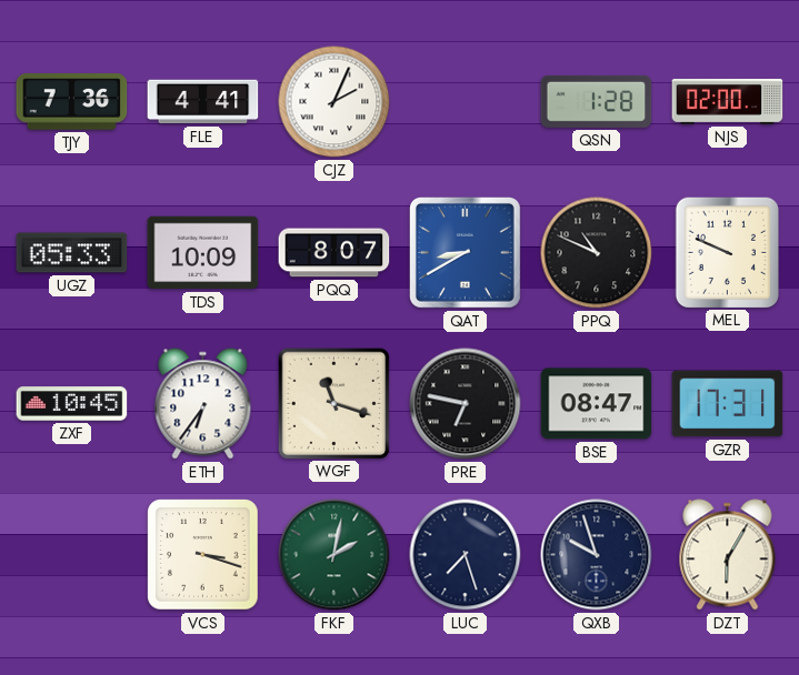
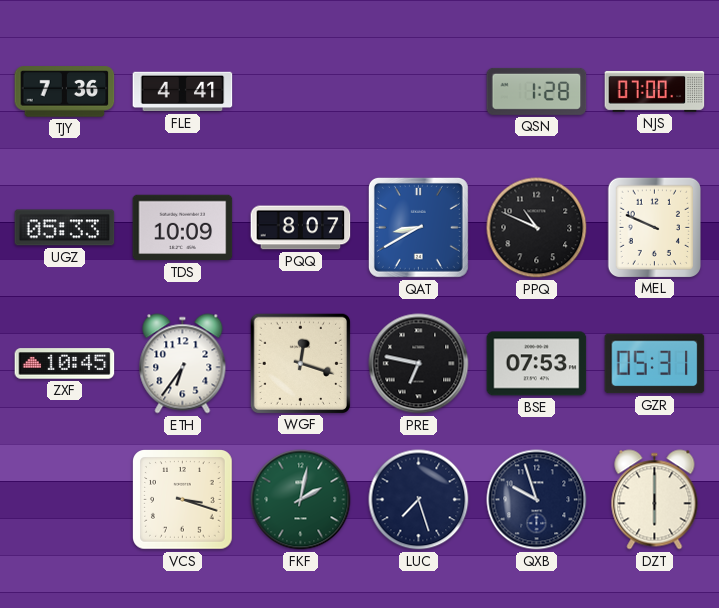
CJZ: 2:04 -> none (334, 102)
NJS: 02:00 -> 07:00 (655, 91)
WGF: 11:18 -> 12:18 (300, 363)
BSE: 08:47 -> 07:53 (537, 364)
GZR: 17:31 -> 05:31 (655, 364)
DZT: 6:05 -> 6:00 (655, 500)
